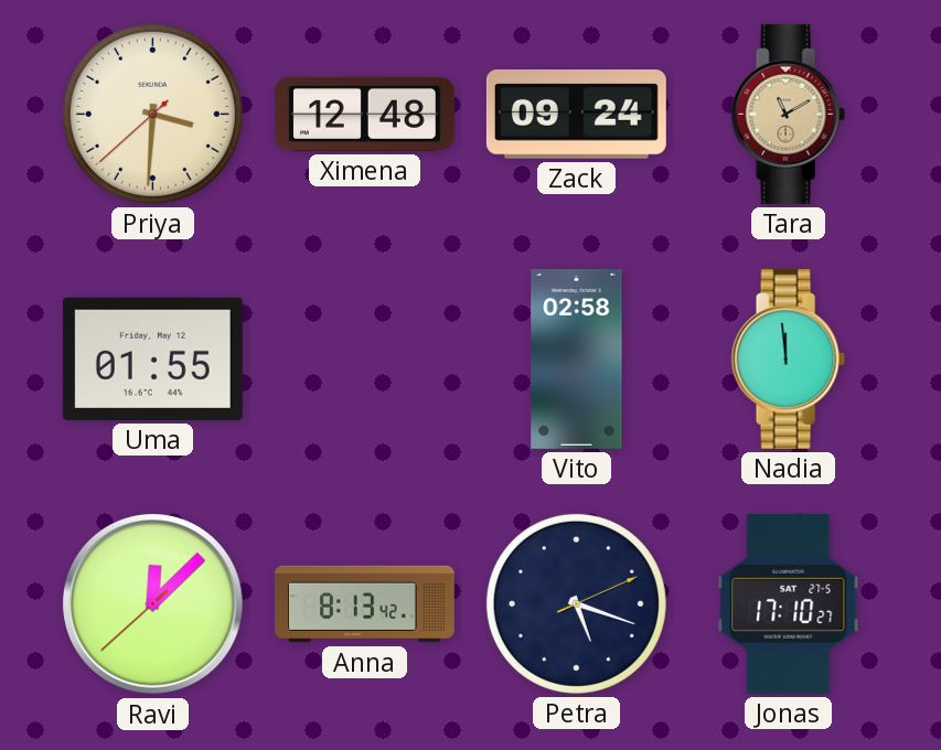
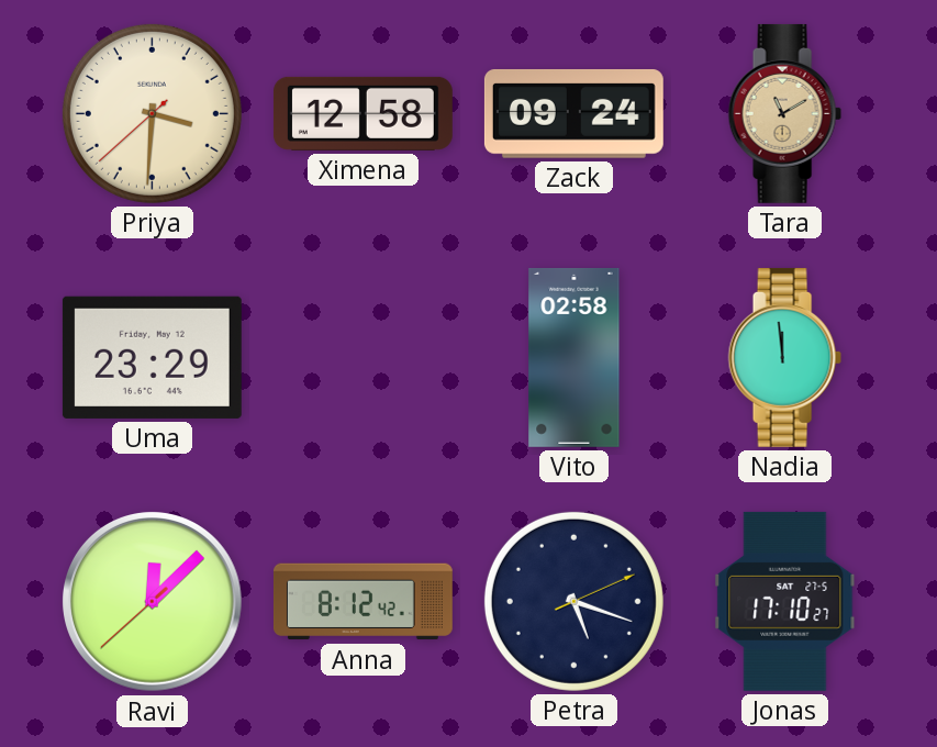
Ximena: 12:48 -> 12:58 (362, 113)
Uma: 01:55 -> 23:29 (152, 357)
Anna: 8:13 -> 8:12 (362, 602)
